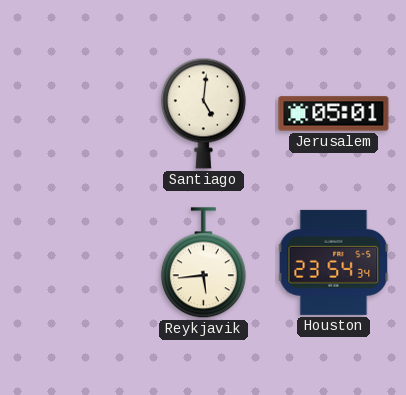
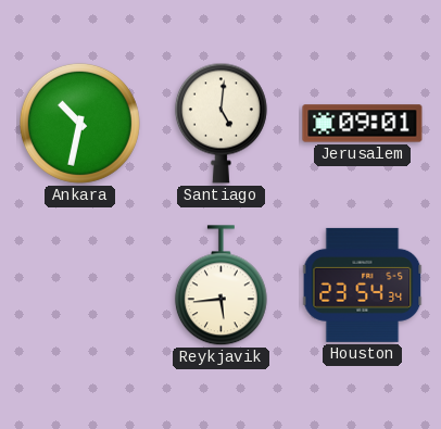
Ankara: none -> 10:32 (79, 123)
Jerusalem: 05:01 -> 09:01 (363, 124)
